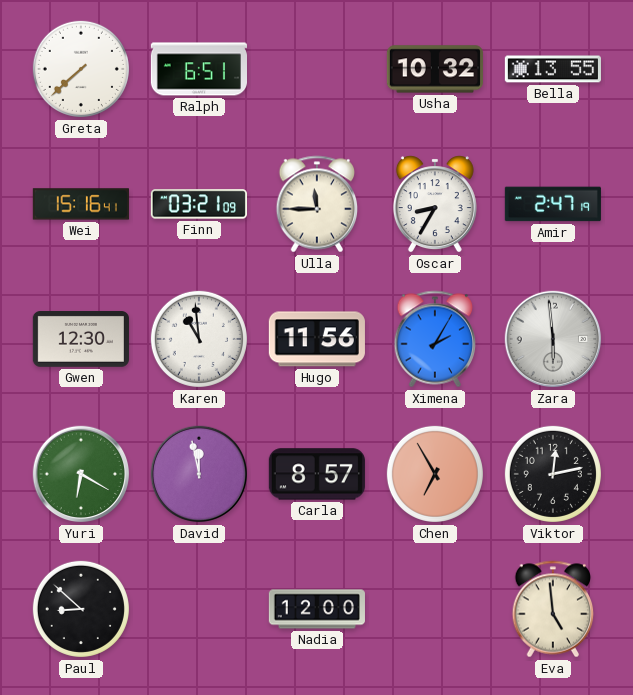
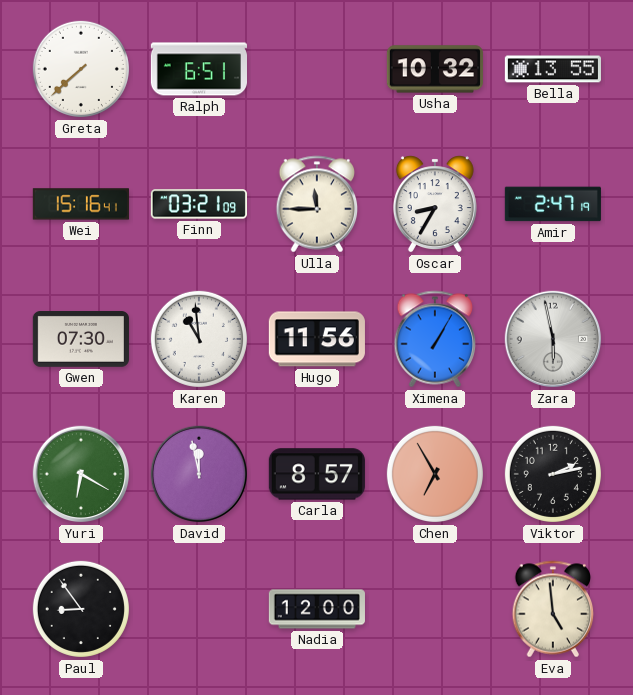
Gwen: 12:30 -> 07:30 (81, 340)
Ximena: 2:05 -> 1:05 (435, 339)
Zara: 5:59 -> 5:58 (553, 339)
Viktor: 12:13 -> 2:13 (553, 474)
Paul: 8:52 -> 8:54 (81, 609)
